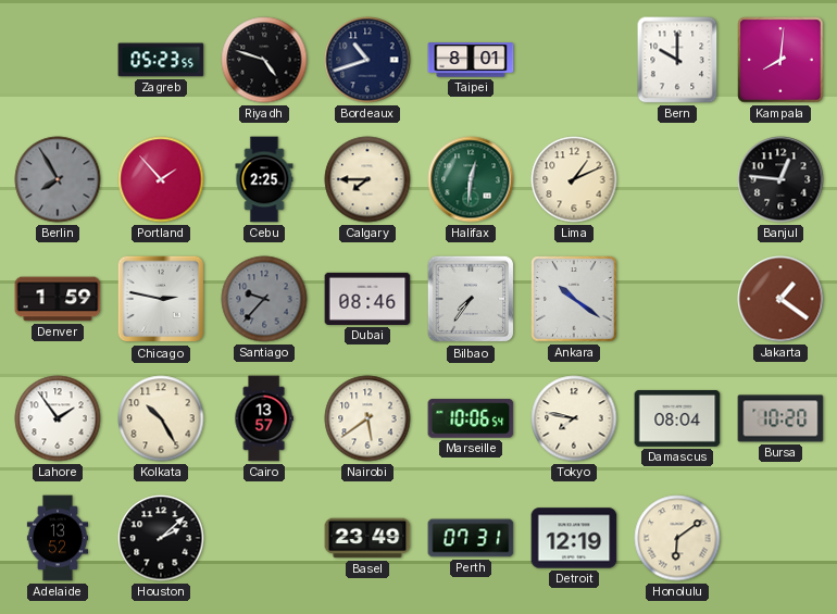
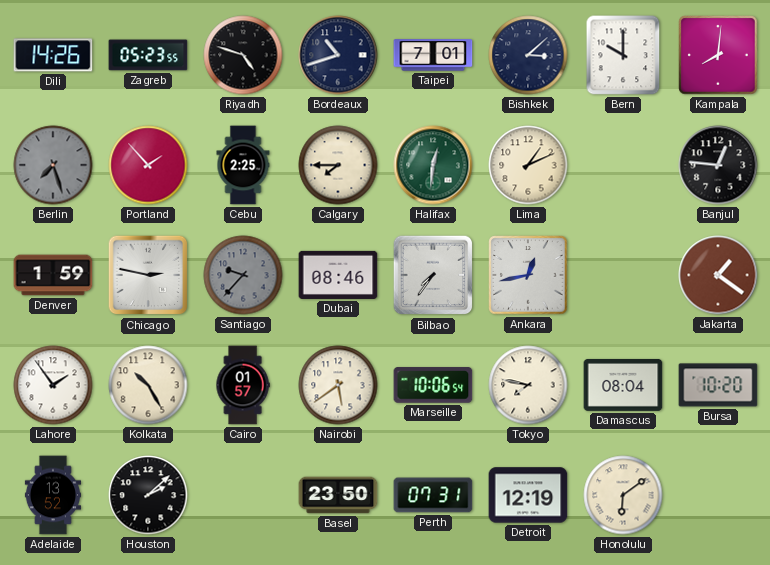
Dili: none -> 14:26 (53, 55)
Taipei: 8:01 -> 7:01 (433, 55)
Bishkek: none -> 3:08 (528, 55)
Berlin: 7:55 -> 7:27 (53, 165)
Ankara: 10:21 -> 12:43 (528, 275)
Cairo: 13:57 -> 01:57 (243, 385)
Basel: 23:49 -> 23:50 (338, 495)
